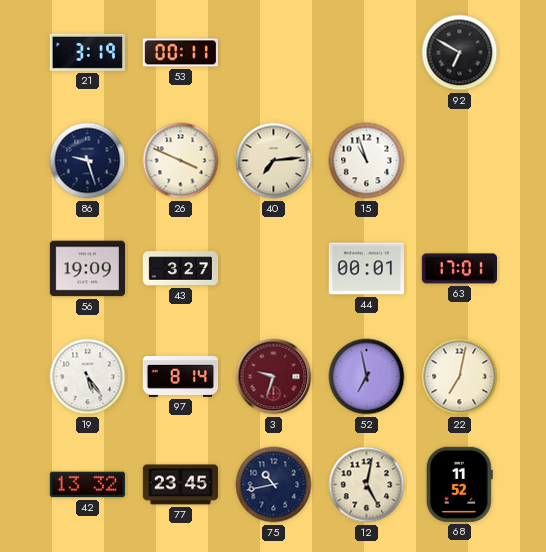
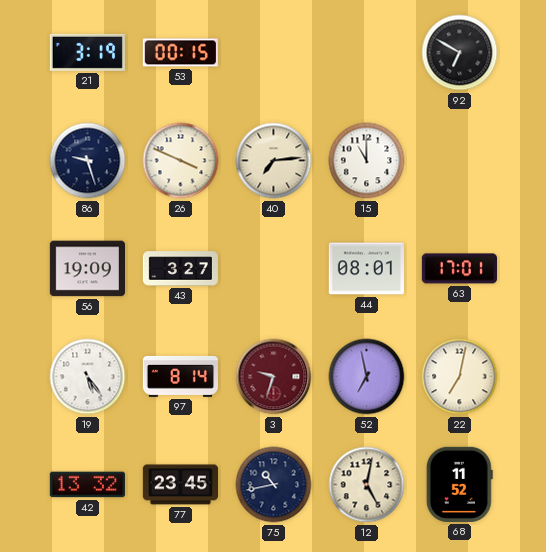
53: 00:11 -> 00:15 (180, 53)
15: 10:57 -> 11:00 (367, 161)
44: 00:01 -> 08:01 (366, 269)
